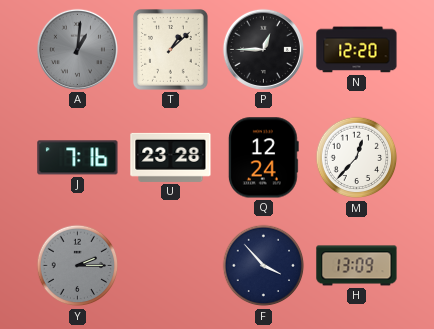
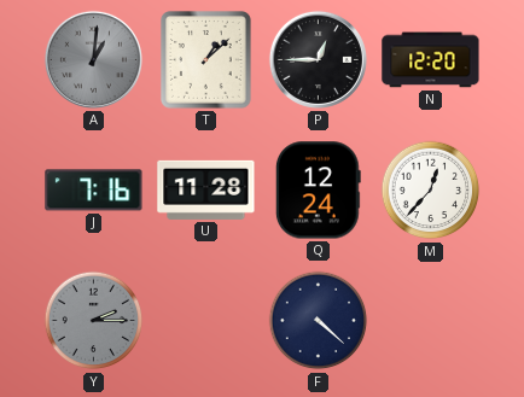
U: 23:28 -> 11:28 (206, 189)
F: 3:53 -> 4:22 (319, 321)
H: 13:09 -> none (357, 266)
